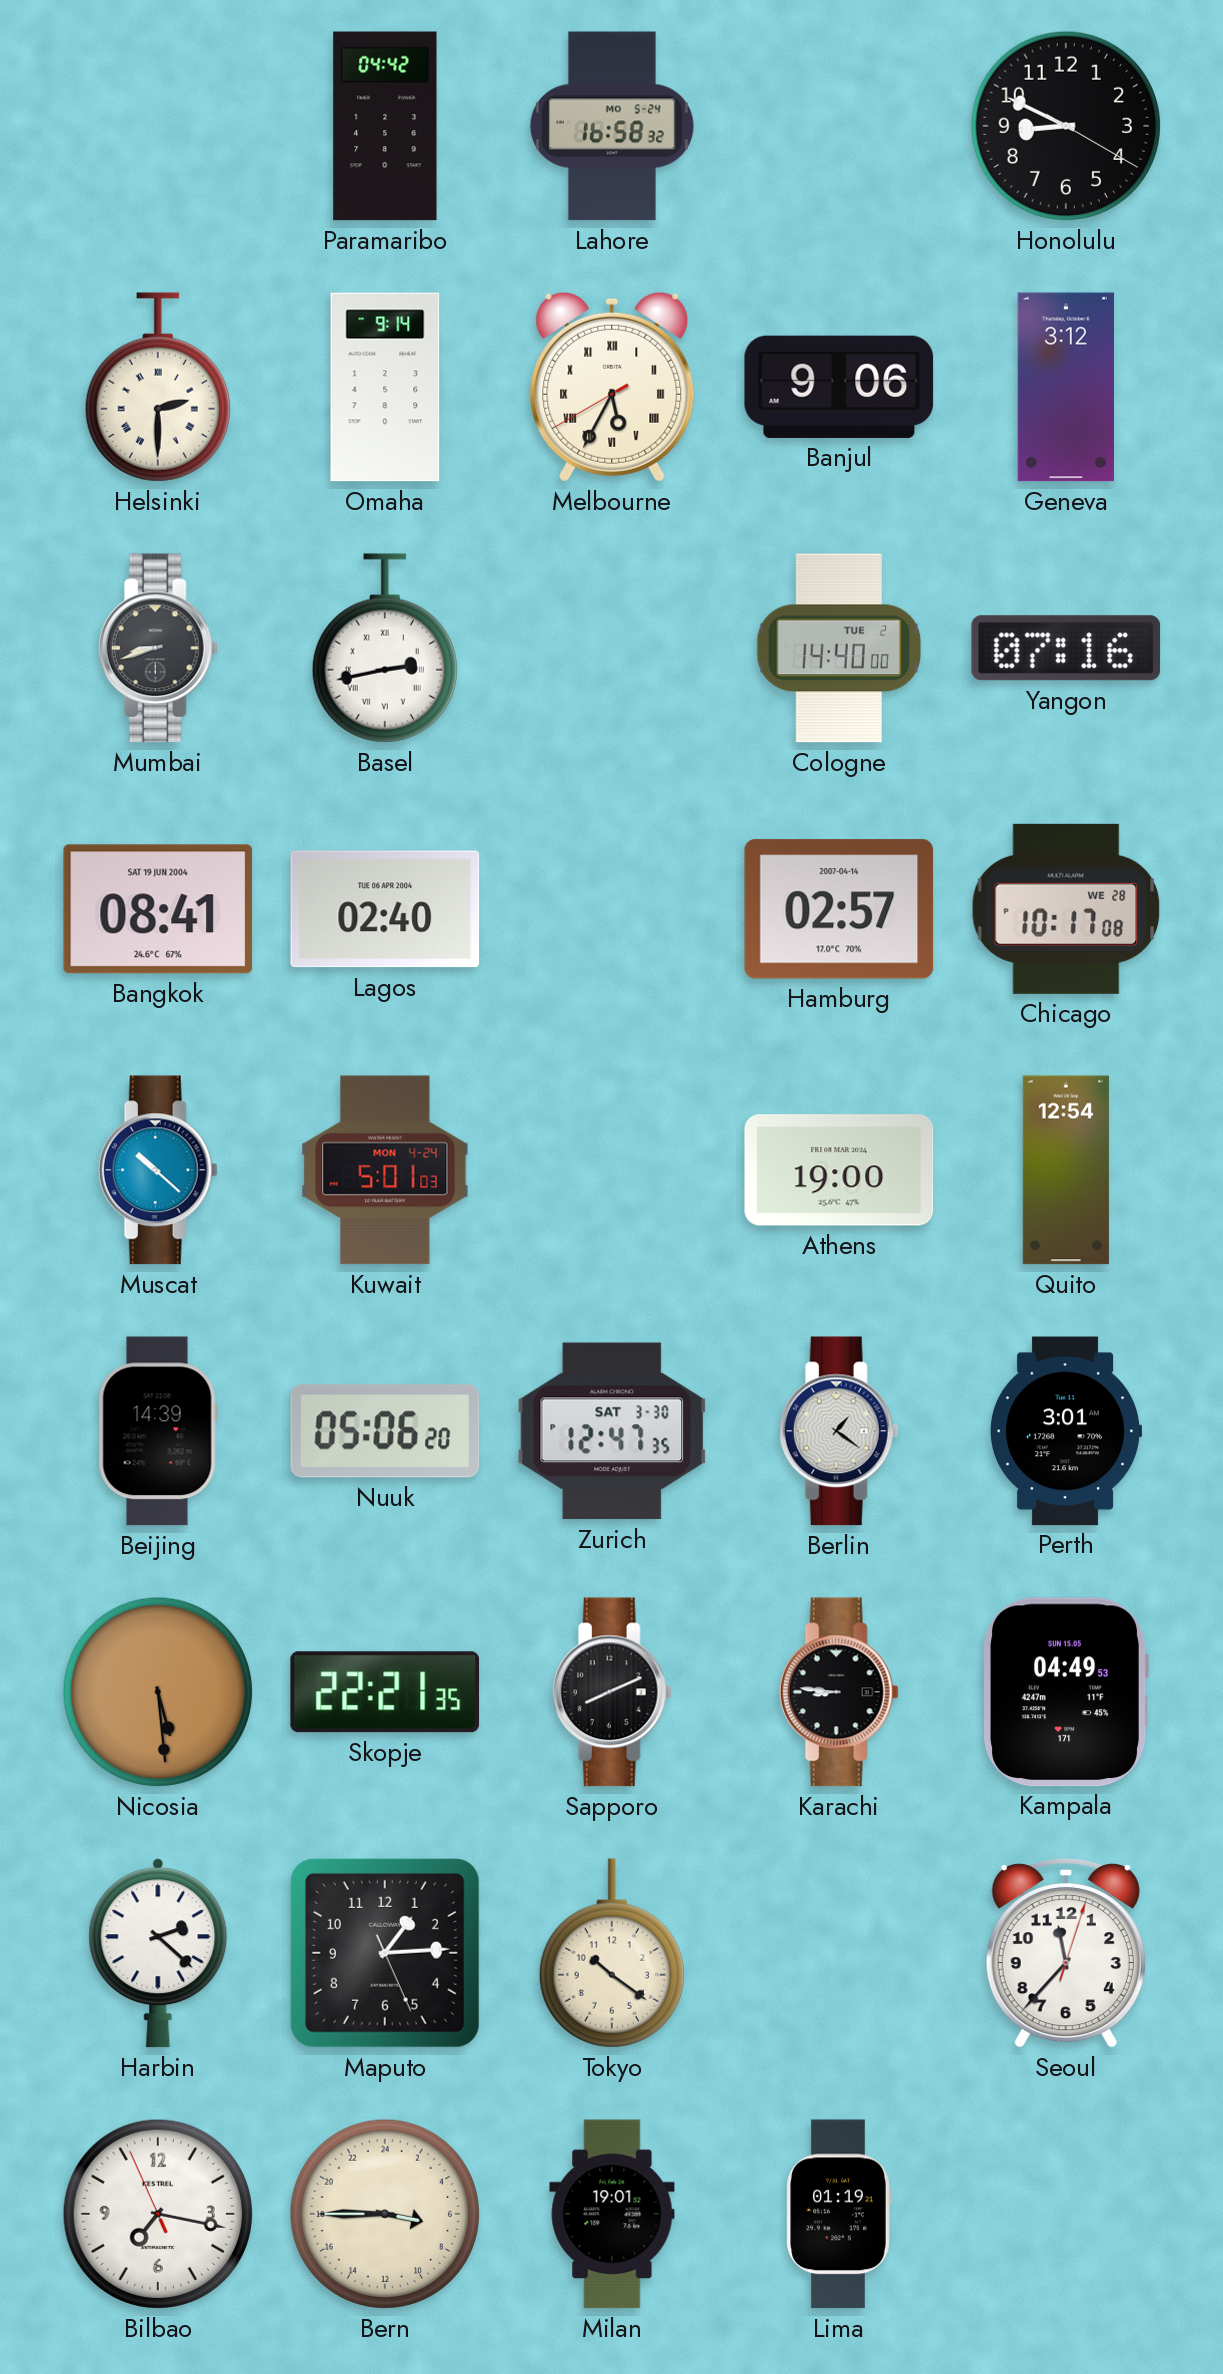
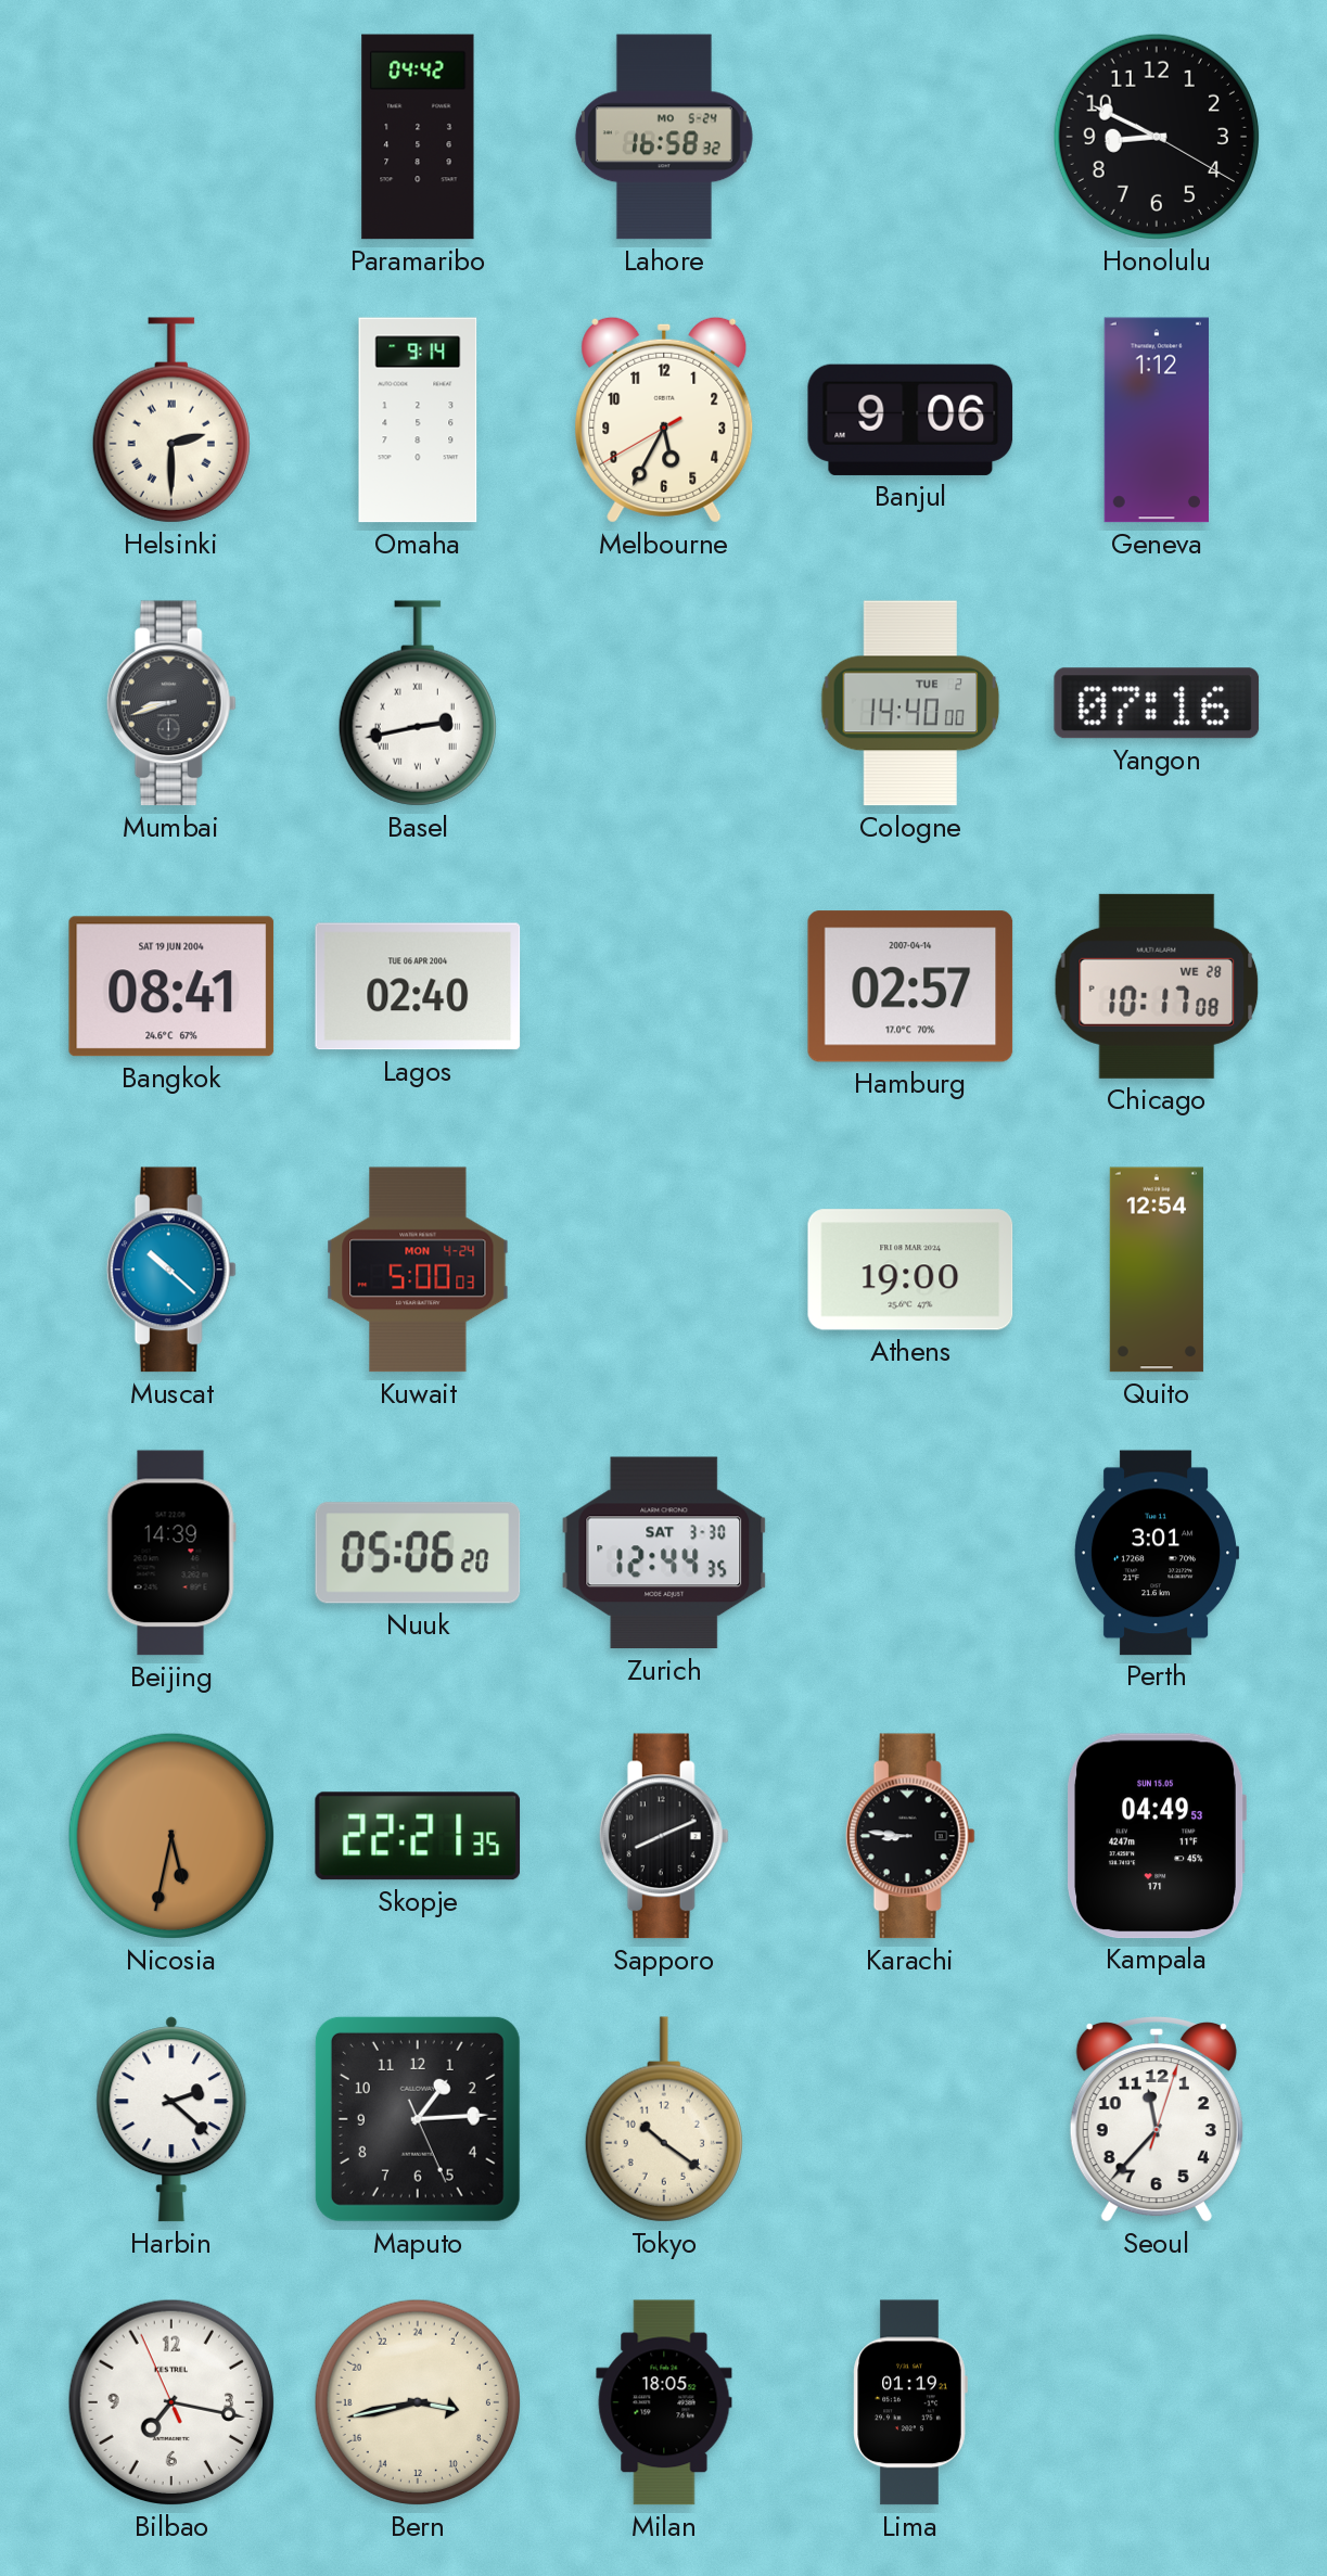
Melbourne numerals: Roman -> Arabic (664, 420)
Geneva: 3:12 -> 1:12 (1157, 420)
Kuwait: 5:01 -> 5:00 (418, 1270)
Zurich: 12:47 -> 12:44 (664, 1553)
Berlin: 1:21 -> none (839, 1431)
Nicosia: 5:29 -> 5:32 (171, 1836)
Bern: 6:45 -> 6:43 (418, 2402)
Milan: 19:01 -> 18:05 (664, 2402)
